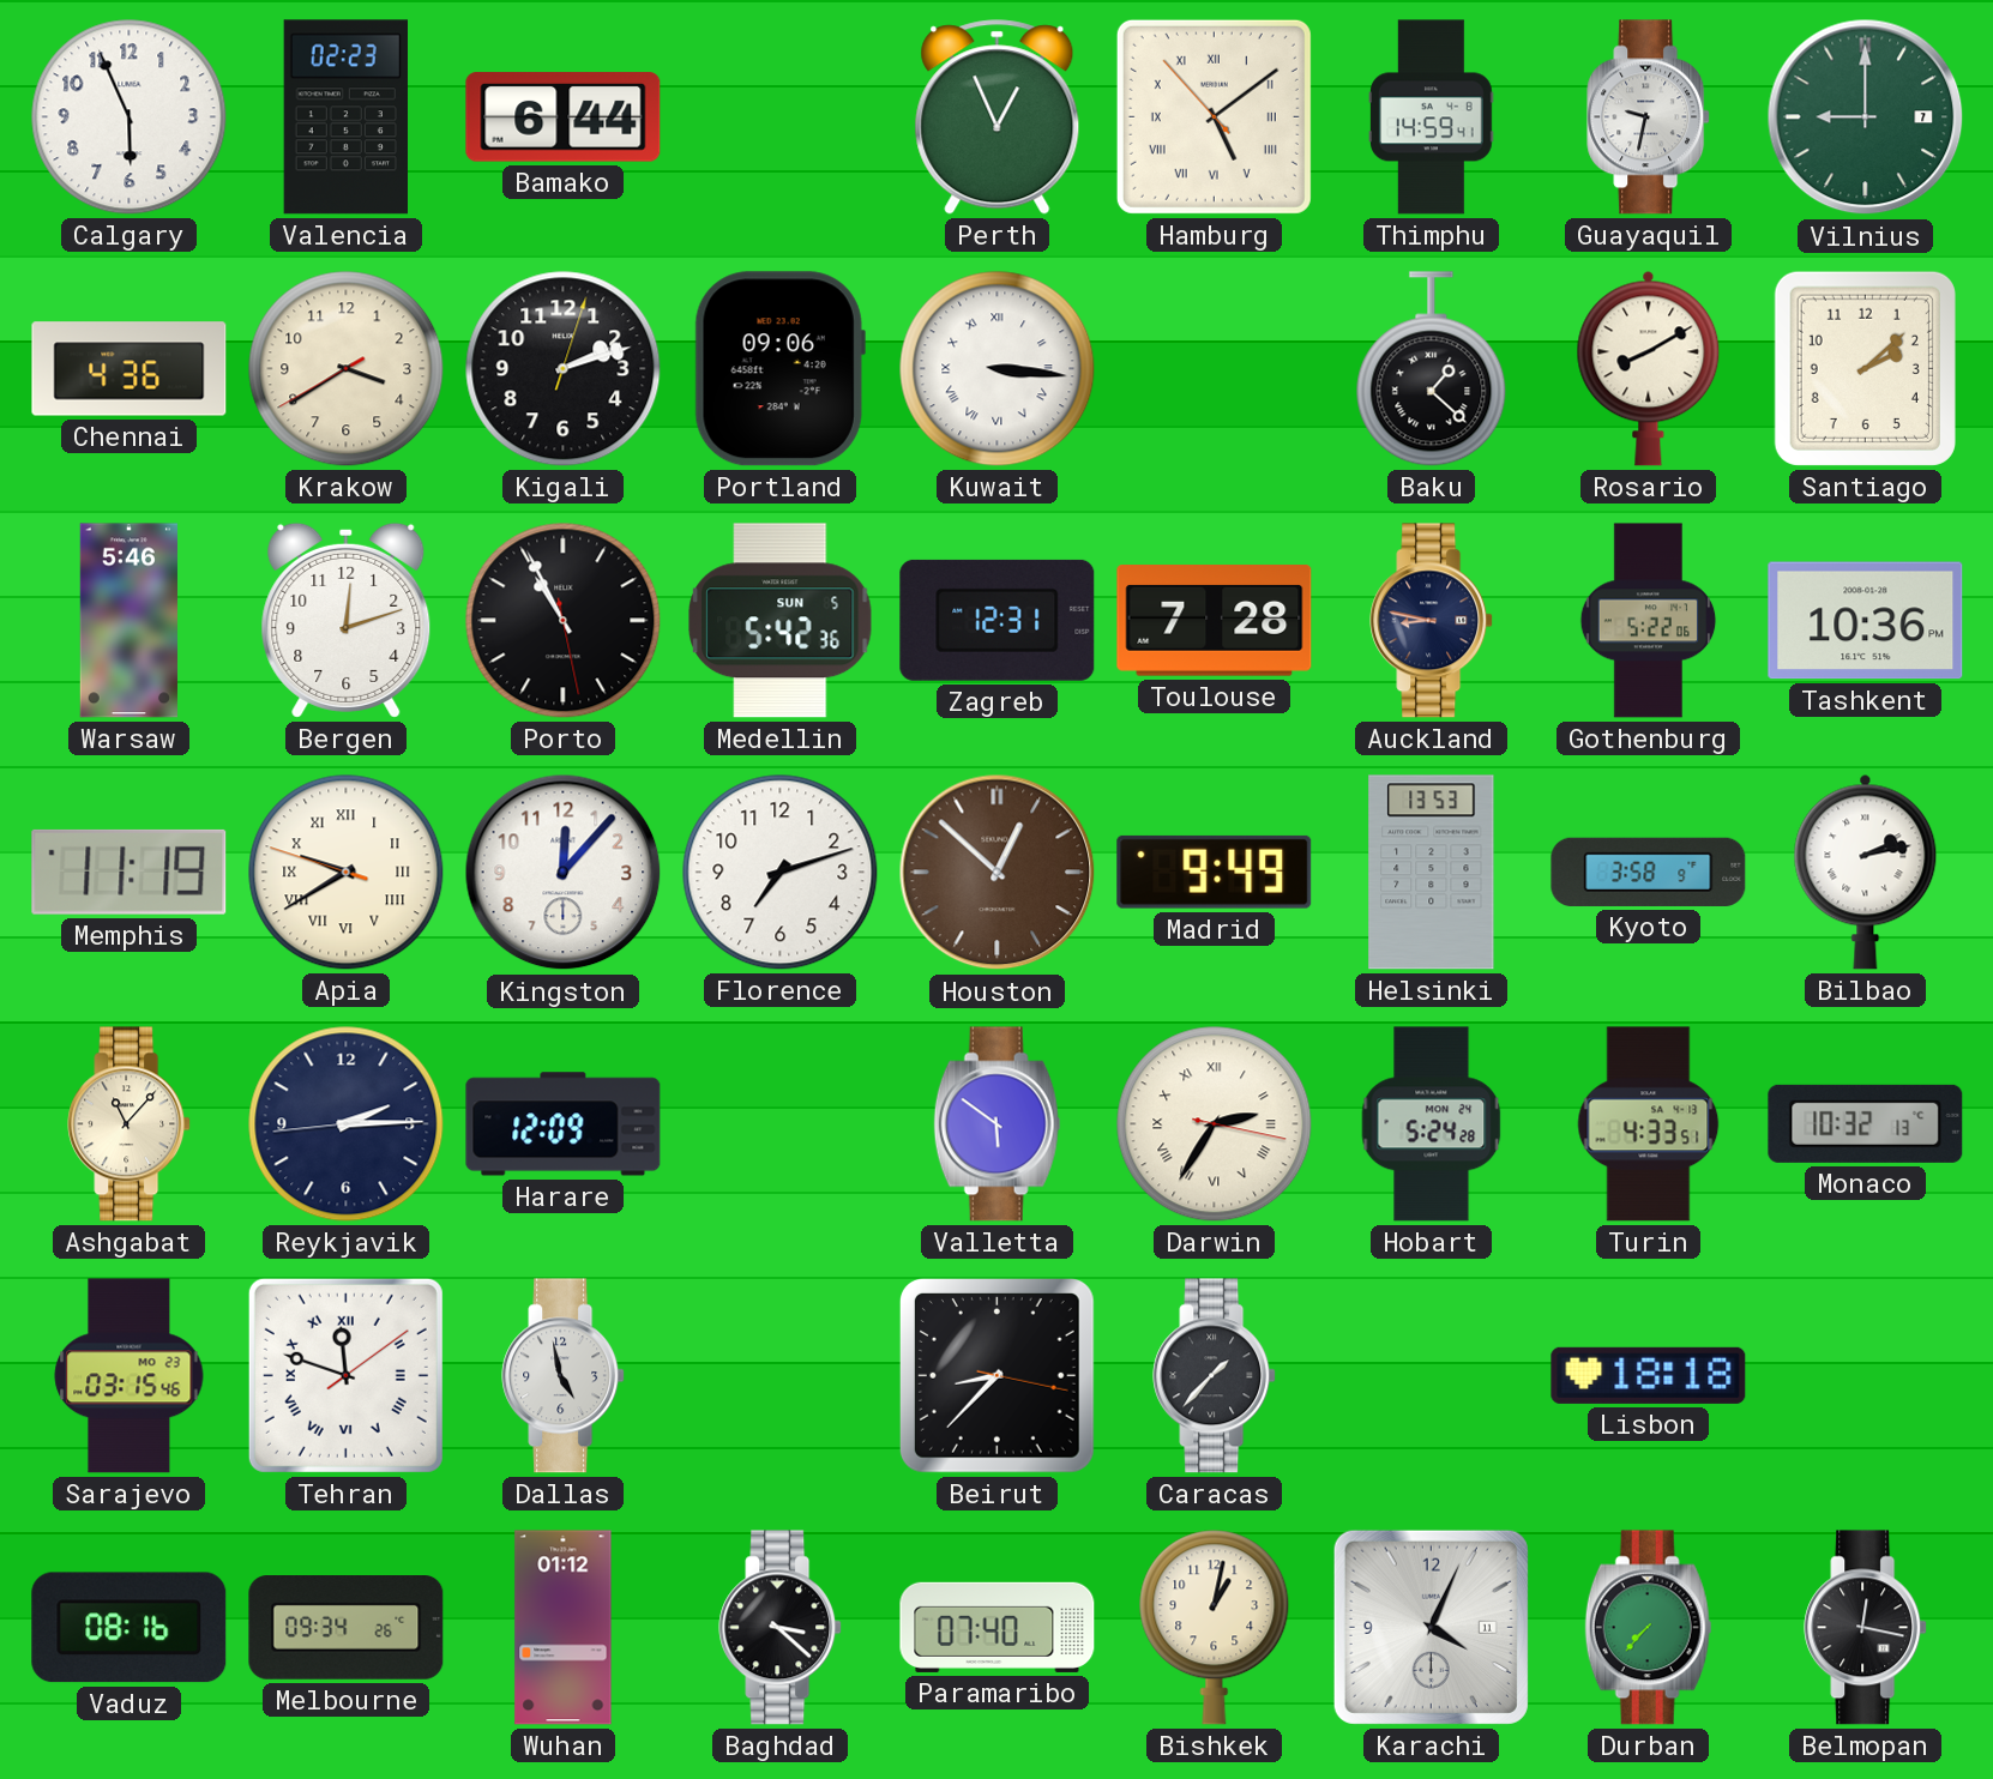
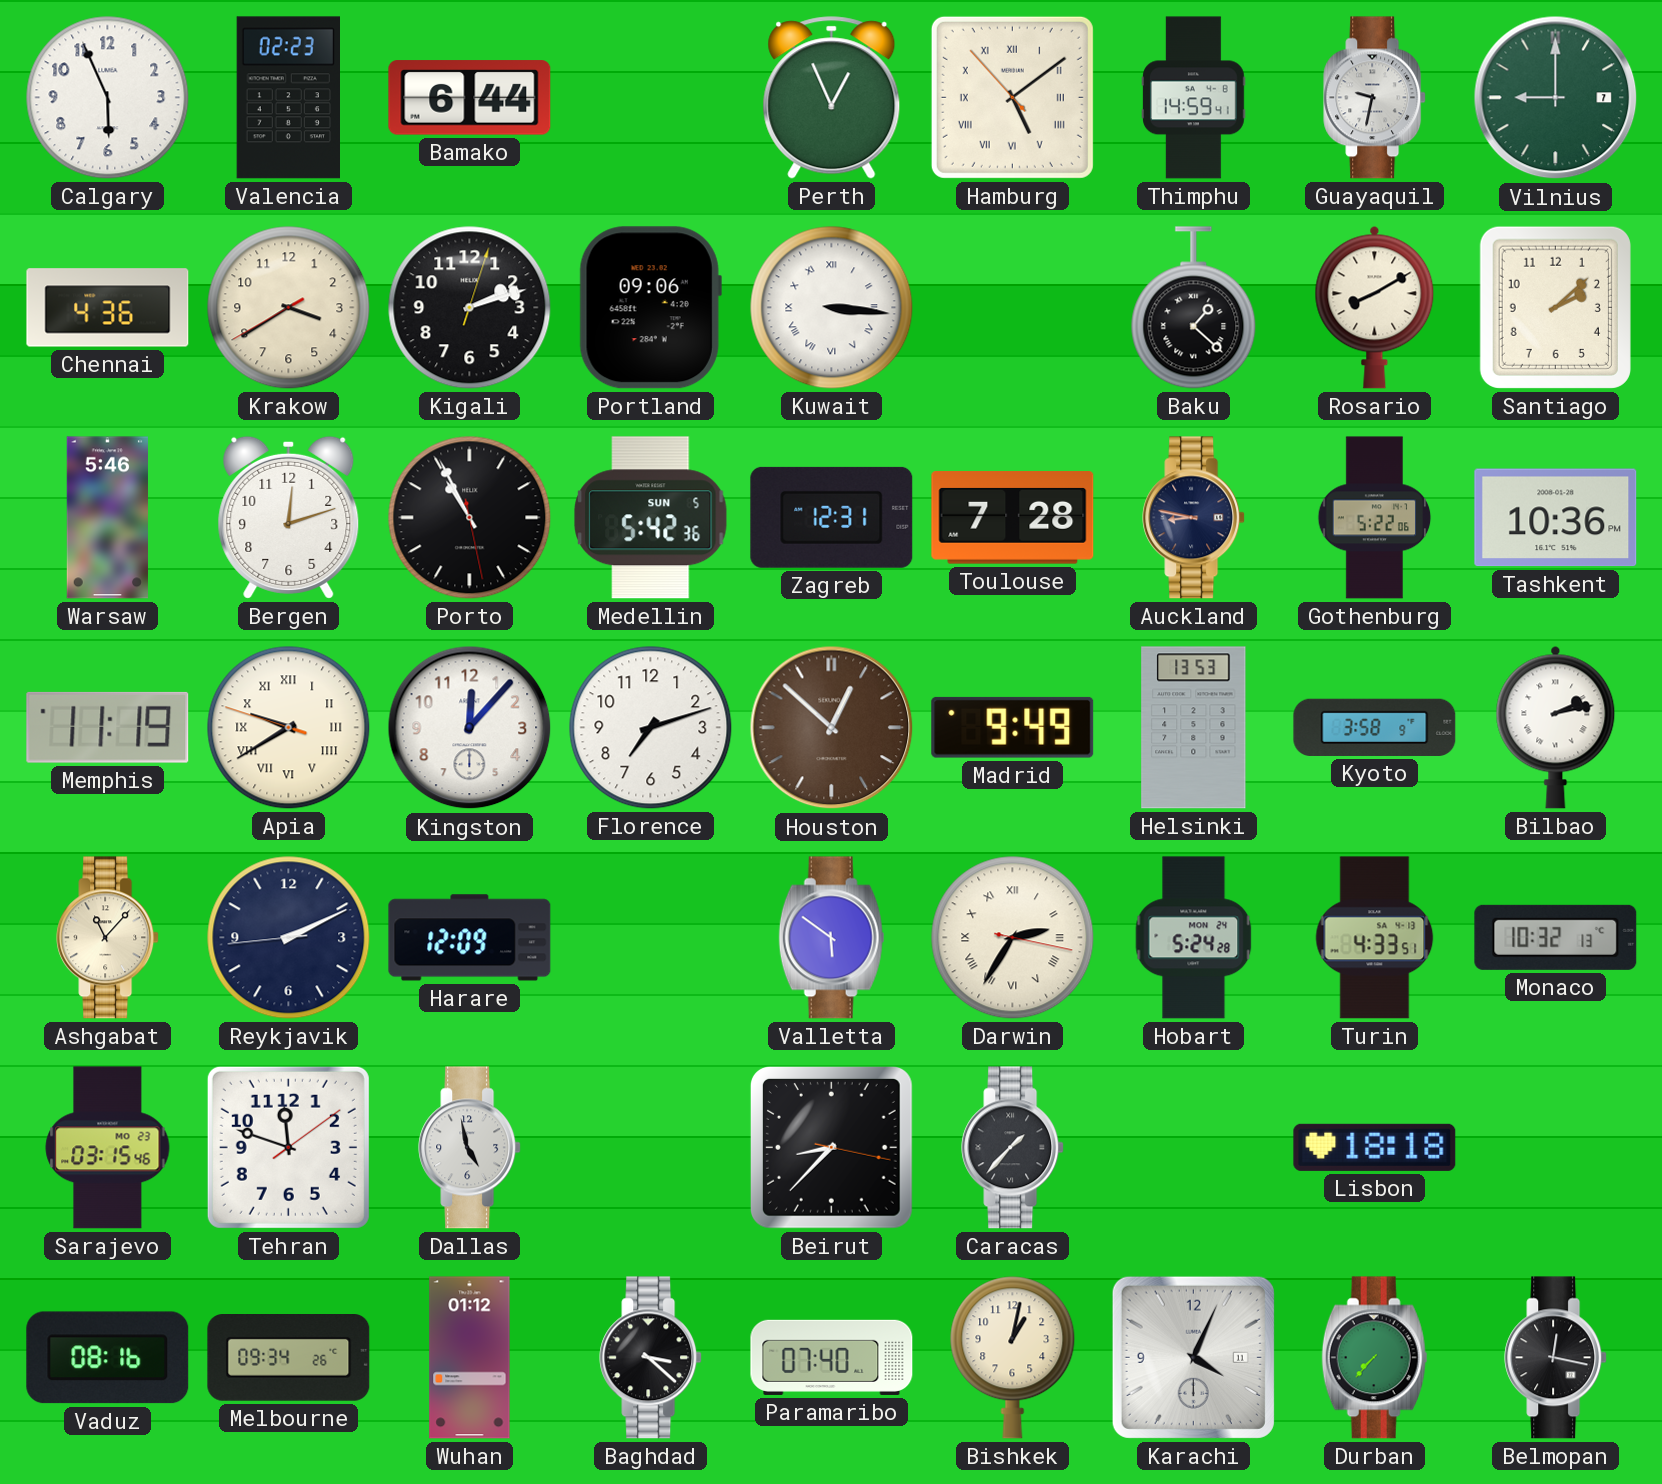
Reykjavik: 2:14 -> 2:10 (289, 938)
Tehran numerals: Roman -> Arabic (288, 1147)
